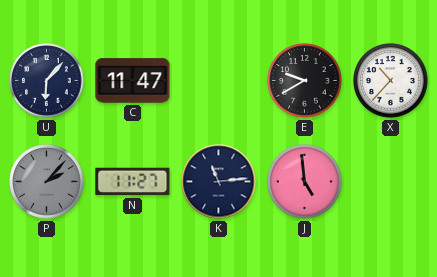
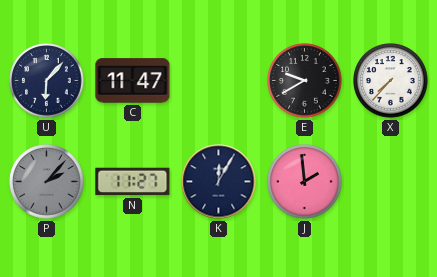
X: 10:37 -> 7:37 (391, 81)
K: 11:14 -> 12:05 (219, 182)
J: 4:59 -> 1:59 (305, 182)
